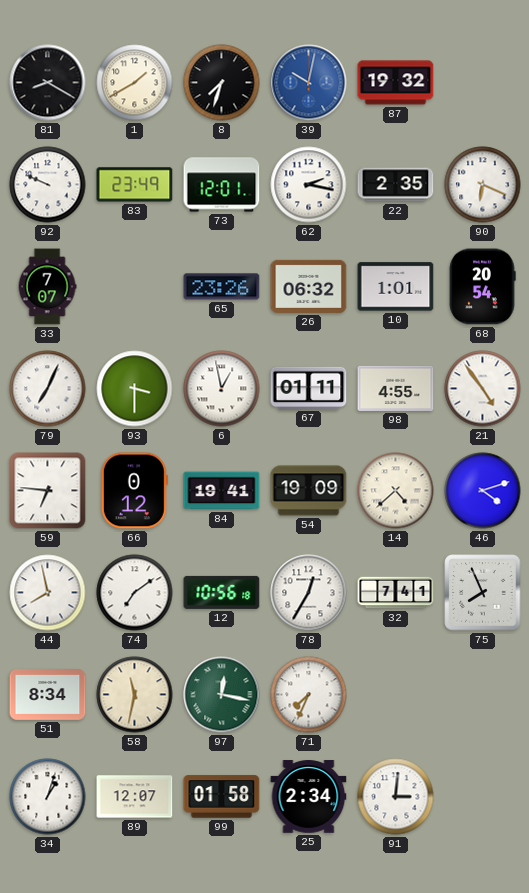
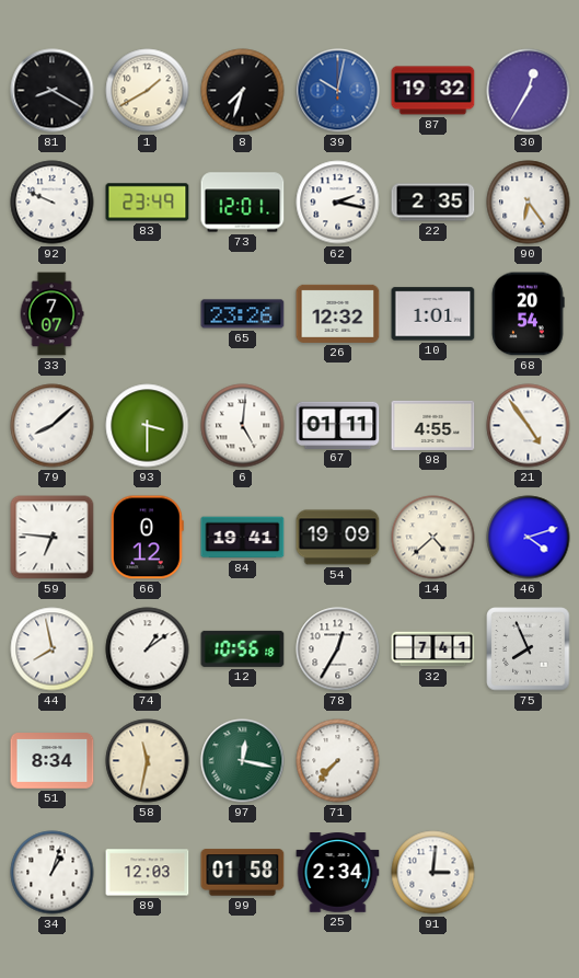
30: none -> 12:35 (529, 91)
90: 6:19 -> 6:24 (529, 203)
26: 06:32 -> 12:32 (338, 313)
79: 7:04 -> 8:08 (53, 426)
6: 12:58 -> 5:01 (243, 426)
74: 7:09 -> 1:09 (148, 649)
71: 7:34 -> 7:37 (338, 761)
89: 12:07 -> 12:03 (148, 873)
